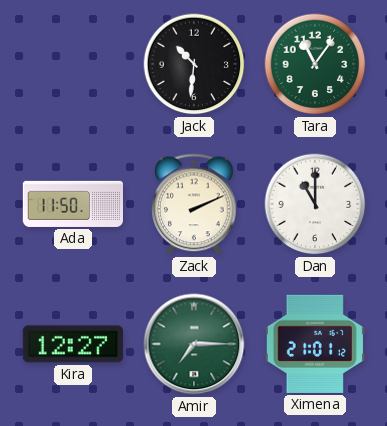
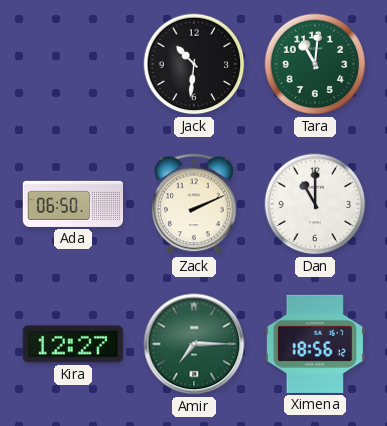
Tara: 11:06 -> 11:01 (315, 64)
Ada: 11:50 -> 06:50 (72, 204)
Ximena: 21:01 -> 18:56 (315, 344)
